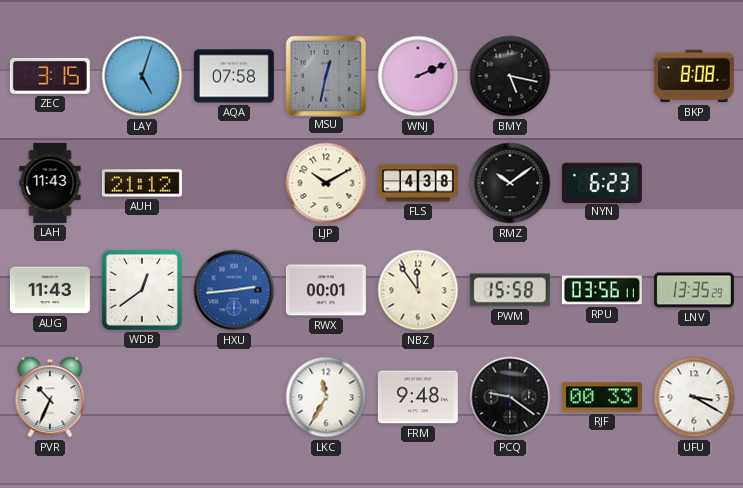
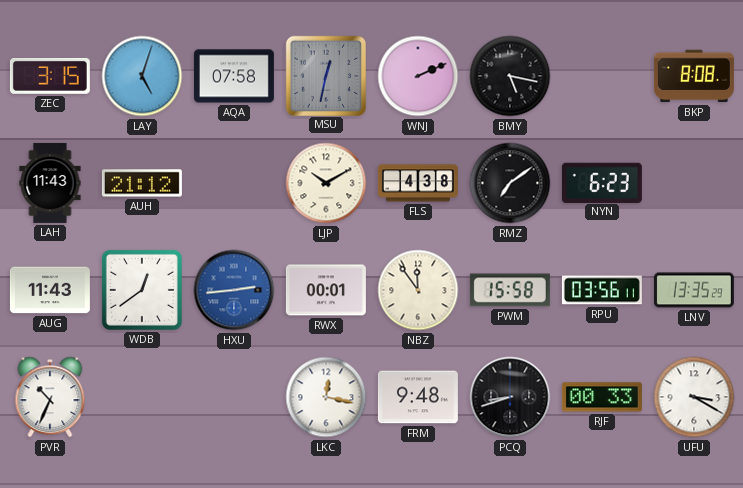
RMZ: 10:09 -> 7:09 (510, 183)
LKC: 11:35 -> 12:17 (326, 397)
PCQ: 9:21 -> 8:42 (510, 397)
